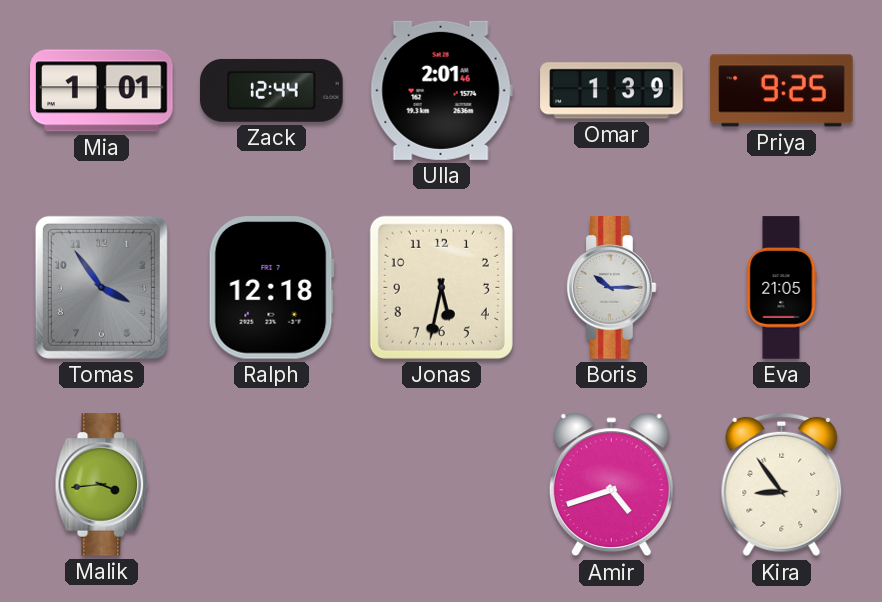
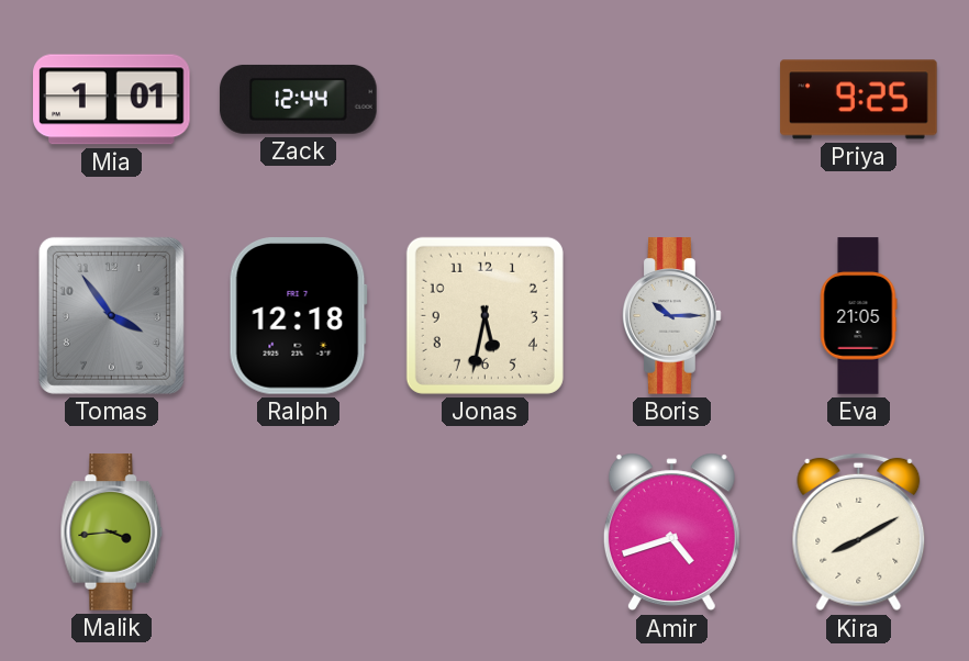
Ulla: 2:01 -> none (441, 90)
Omar: 1:39 -> none (612, 91)
Kira: 8:54 -> 8:10 (859, 533)
